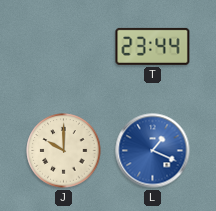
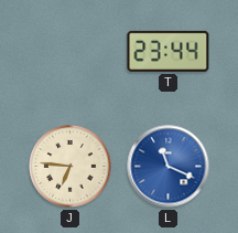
J: 10:00 -> 6:46 (71, 167)
L: 1:19 -> 11:19 (169, 167)
